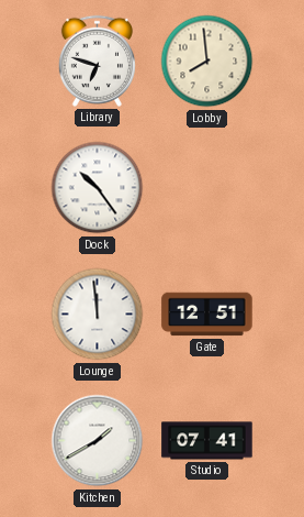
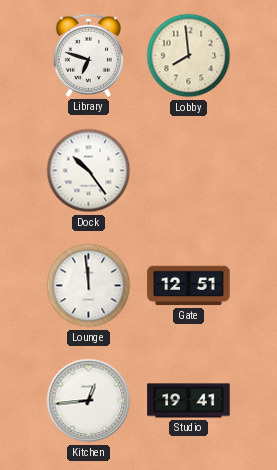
Kitchen: 1:40 -> 12:44 (89, 401)
Studio: 07:41 -> 19:41 (189, 401)
